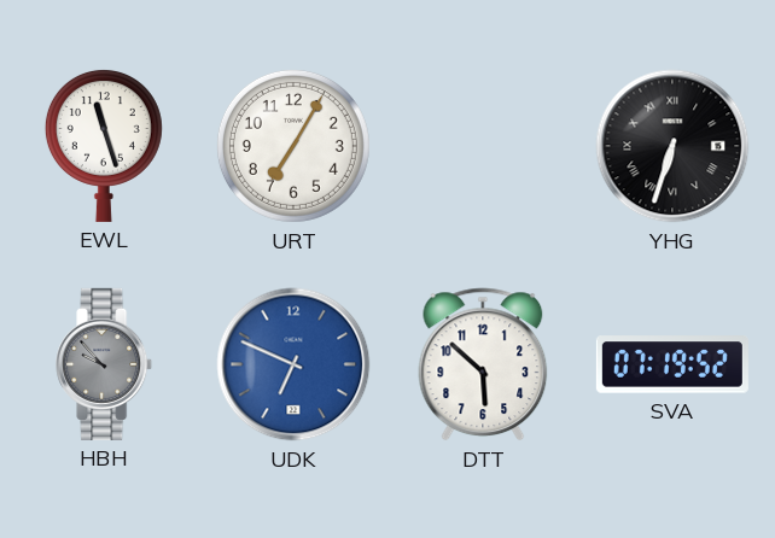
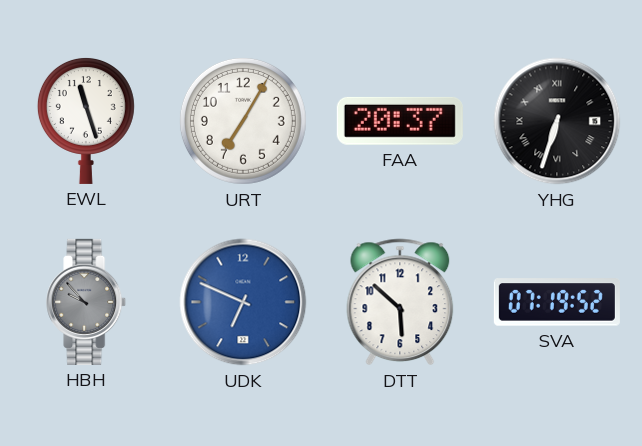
FAA: none -> 20:37 (400, 121)
